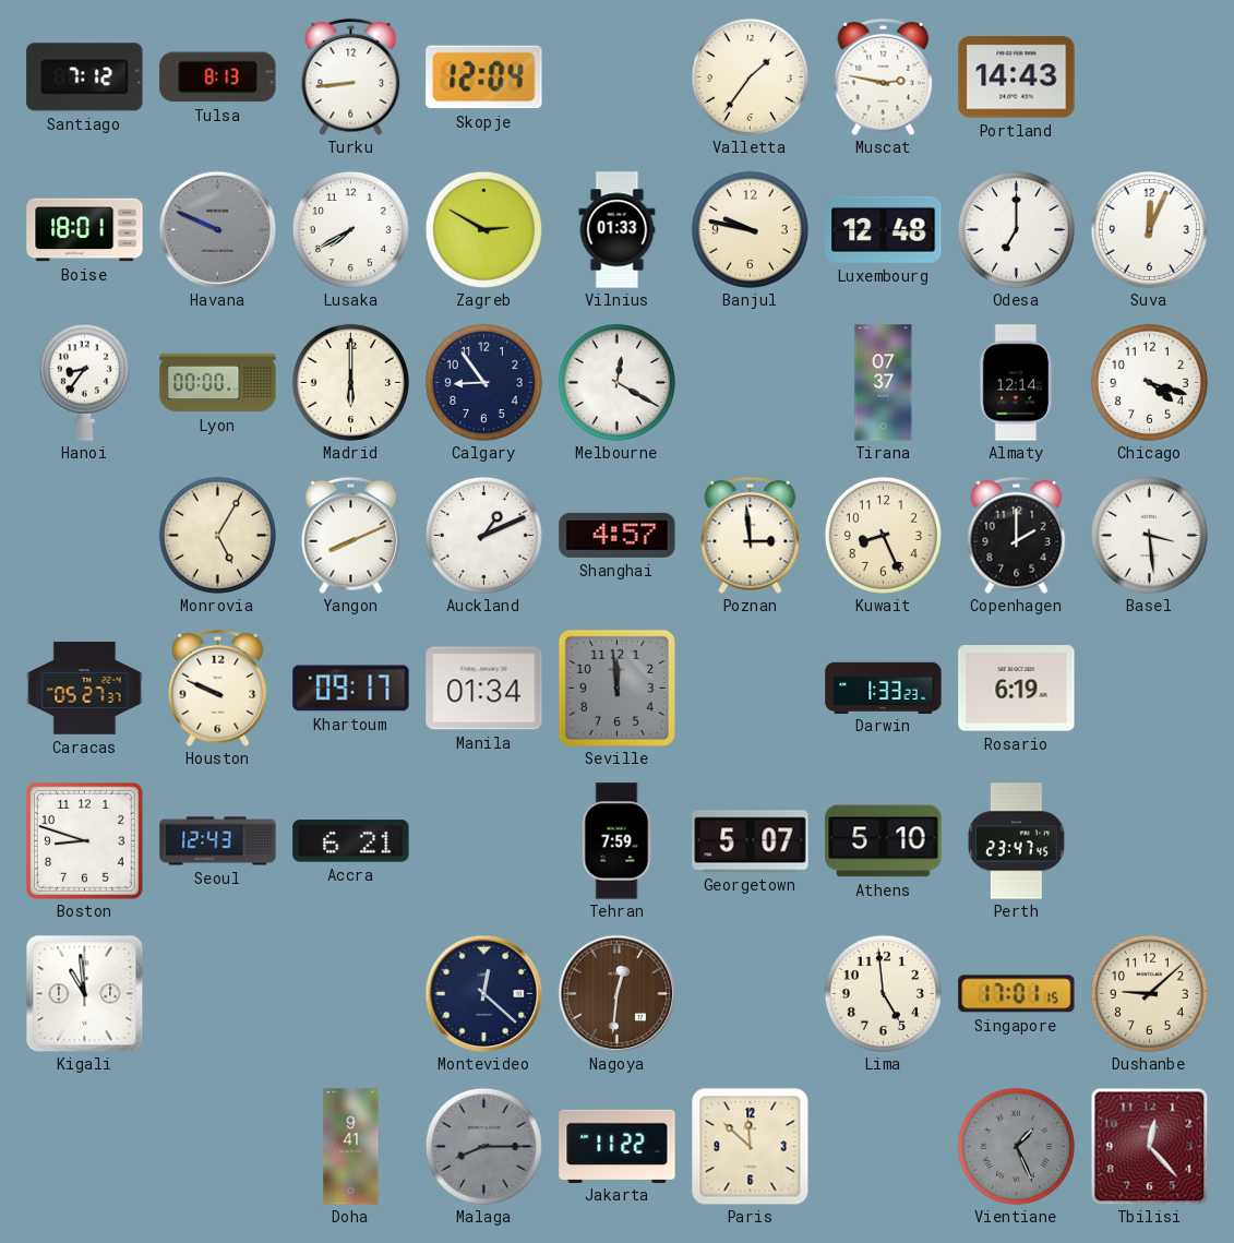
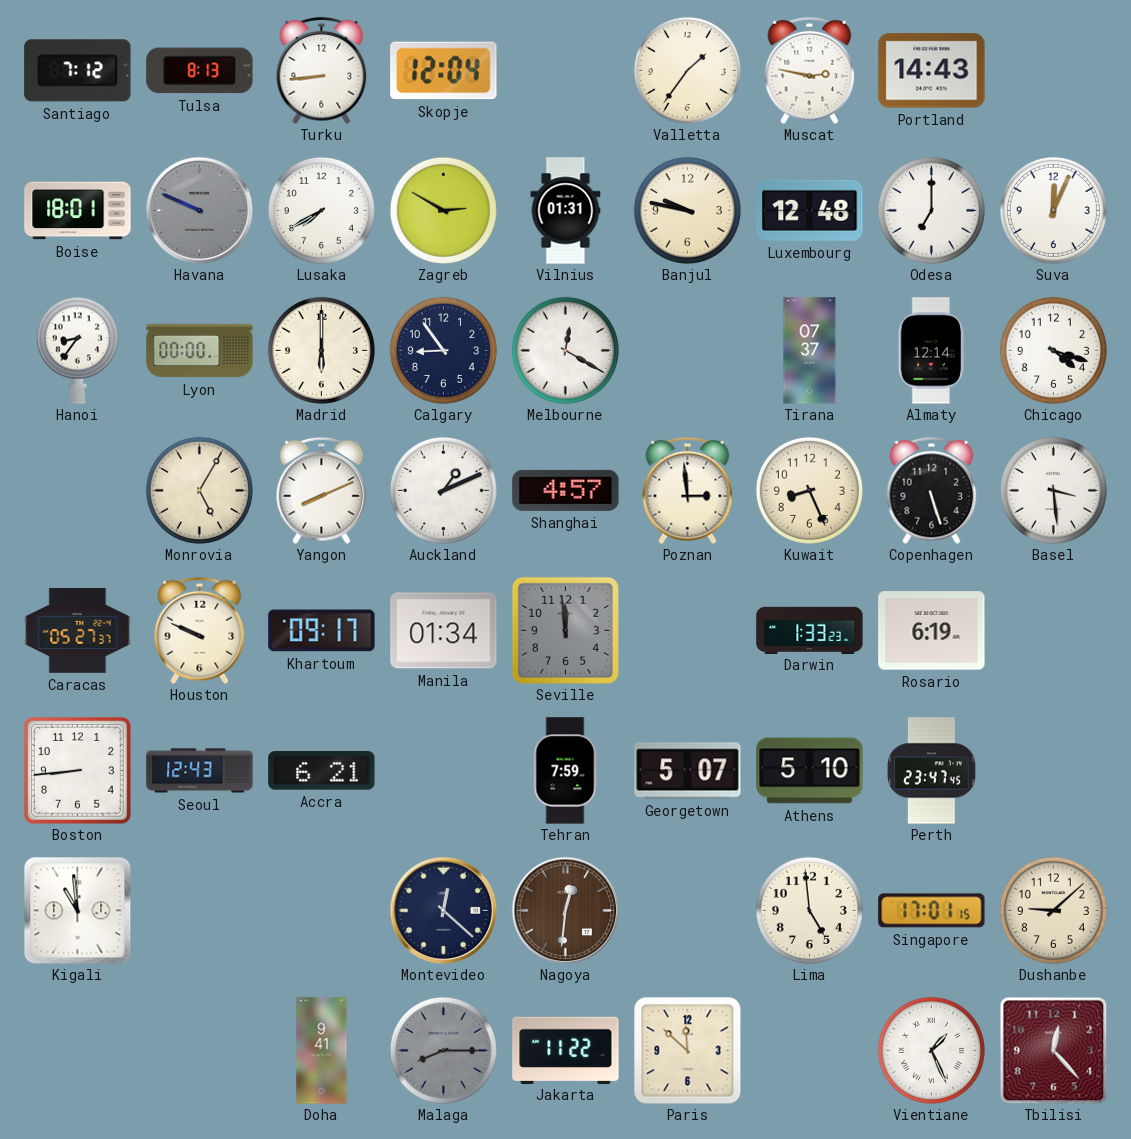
Vilnius: 01:33 -> 01:31 (566, 211)
Copenhagen: 2:00 -> 5:27 (932, 490)
Boston: 8:48 -> 8:44 (78, 771)
Vientiane dial: grey -> white (931, 1050)
